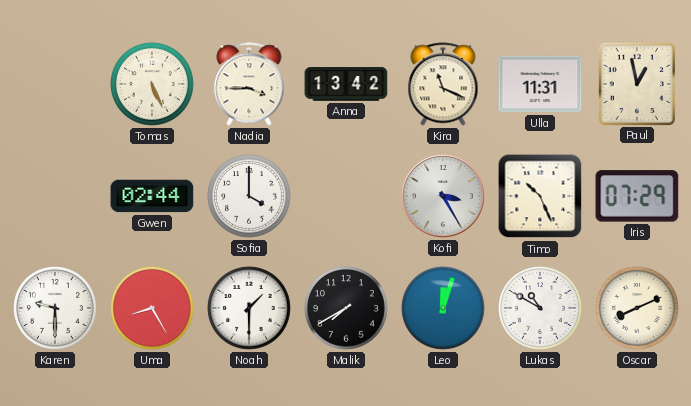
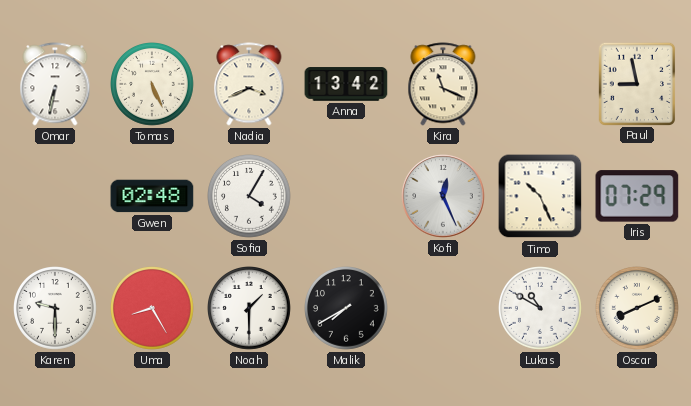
Omar: none -> 6:32 (55, 84)
Nadia: 3:45 -> 3:41 (249, 84)
Ulla: 11:31 -> none (540, 84)
Paul: 12:58 -> 8:58 (636, 83)
Gwen: 02:44 -> 02:48 (152, 196)
Sofia: 4:00 -> 4:05 (250, 197)
Kofi: 3:25 -> 12:26 (443, 196)
Leo: 12:03 -> none (444, 309)
